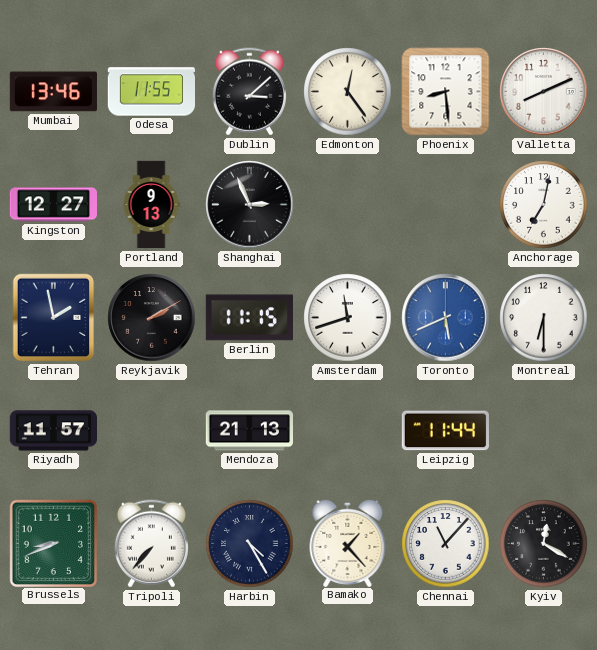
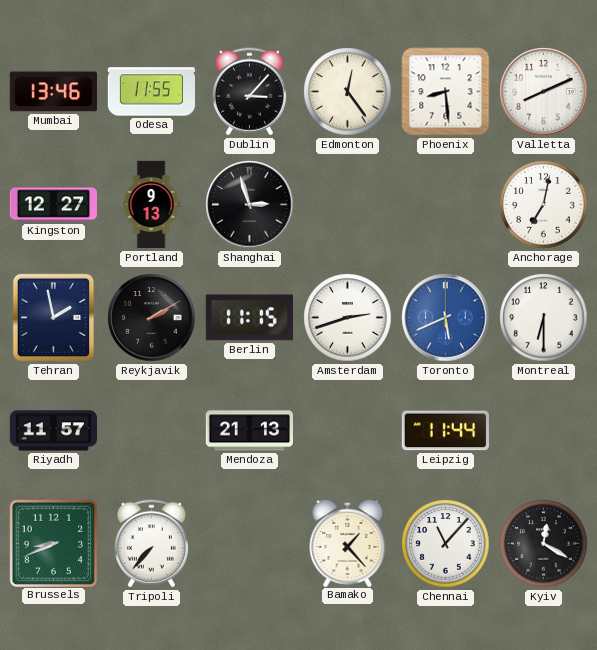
Dublin: 3:08 -> 3:07 (249, 92)
Shanghai: 2:56 -> 2:57 (250, 205)
Amsterdam: 11:42 -> 2:42 (348, 318)
Harbin: 4:25 -> none (250, 544)
